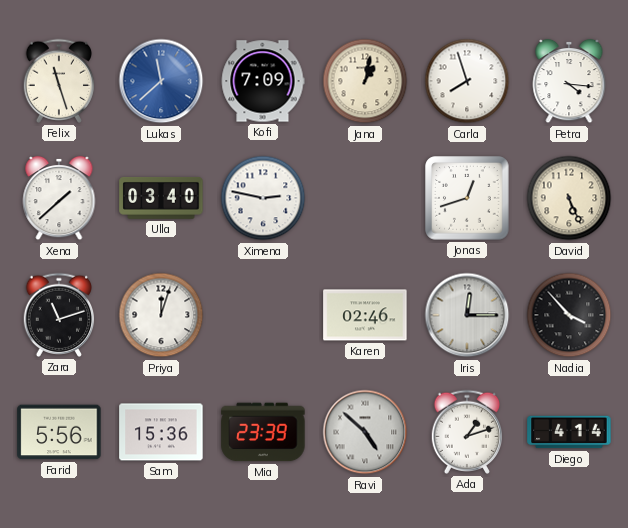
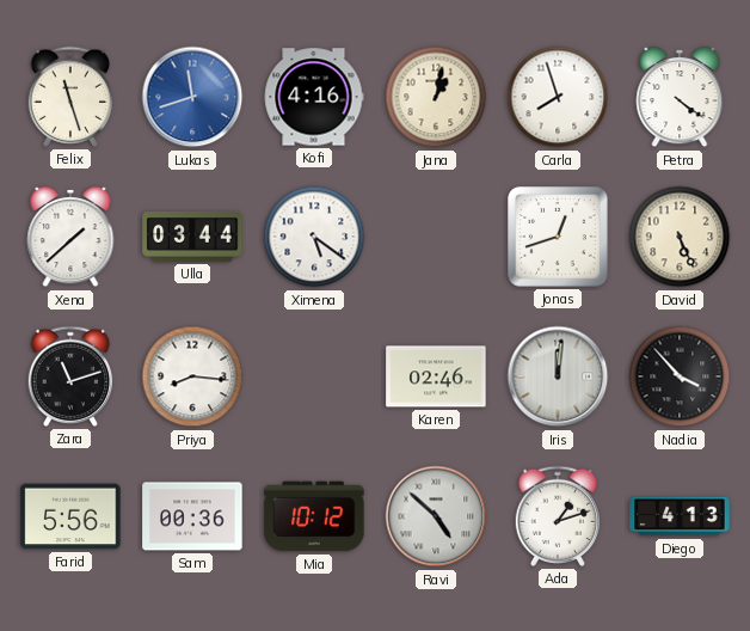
Lukas: 11:38 -> 11:42 (192, 97)
Kofi: 7:09 -> 4:16 (314, 97)
Petra: 4:16 -> 4:21 (680, 97)
Ulla: 03:40 -> 03:44 (192, 237)
Ximena: 2:47 -> 5:21 (314, 237)
Priya: 12:03 -> 8:16 (192, 376)
Iris: 12:15 -> 12:01 (558, 376)
Sam: 15:36 -> 00:36 (192, 516)
Mia: 23:39 -> 10:12 (314, 516)
Diego: 4:14 -> 4:13 (680, 516)
